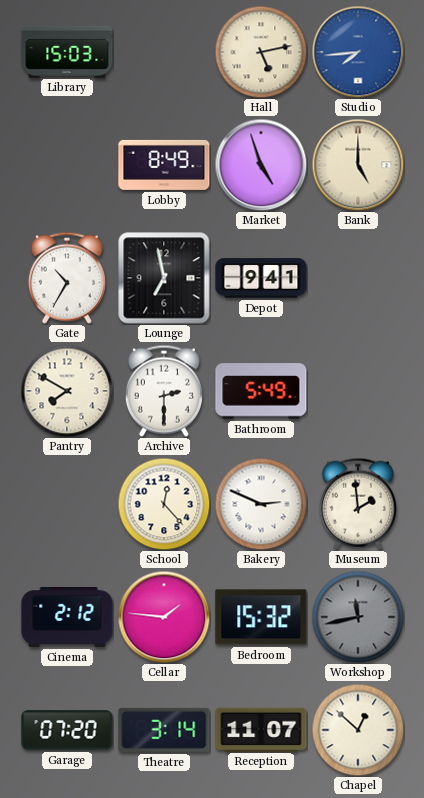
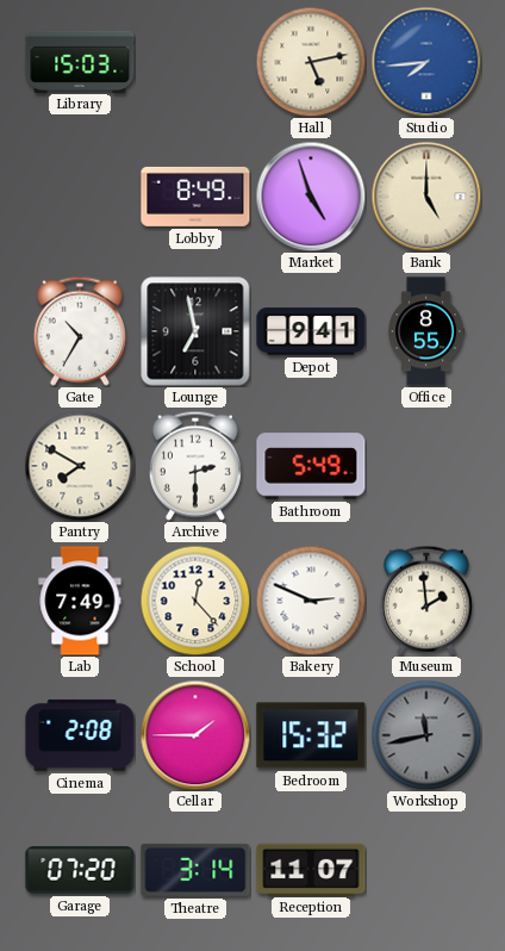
Office: none -> 8:55 (426, 331)
Lab: none -> 7:49 (80, 601)
Cinema: 2:12 -> 2:08 (80, 735)
Cellar: 1:46 -> 1:45 (195, 735)
Chapel: 12:52 -> none (358, 730)
